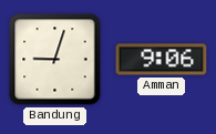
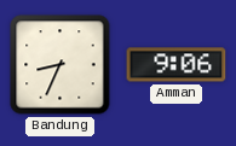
Bandung: 9:03 -> 8:34 (61, 65)
